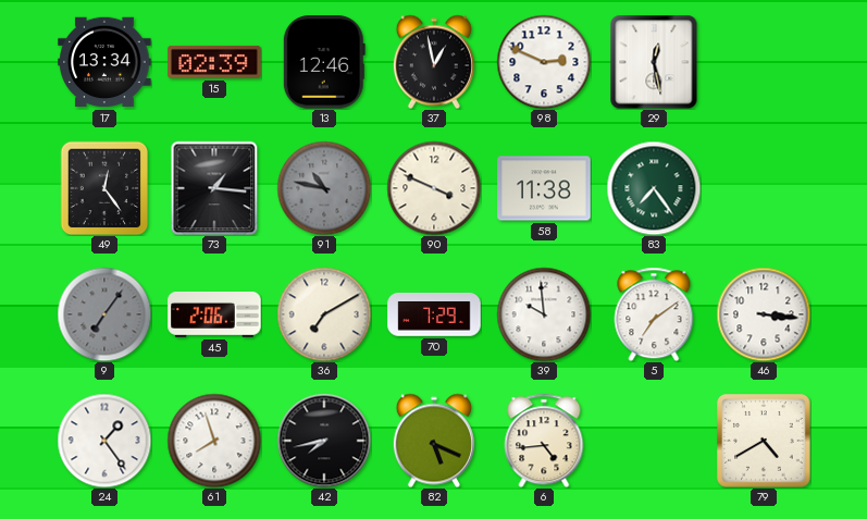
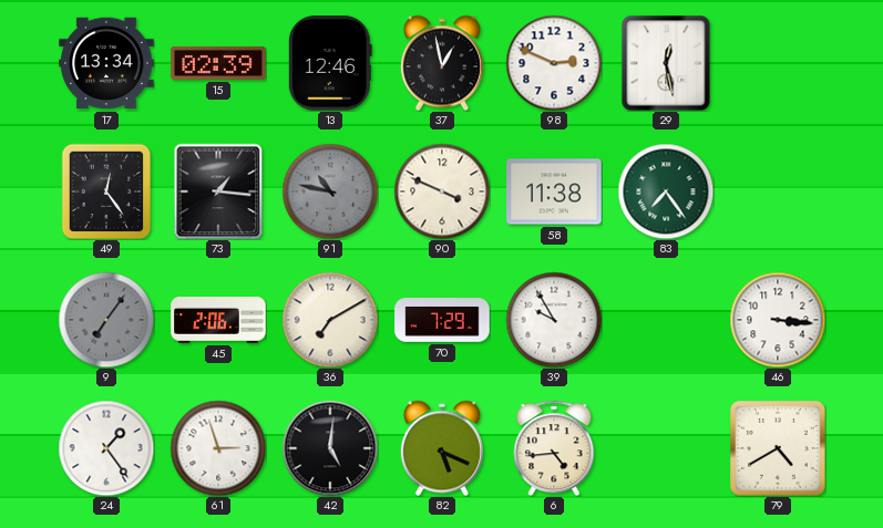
39: 9:59 -> 9:55 (554, 320)
5: 7:09 -> none (654, 314)
61: 7:57 -> 2:57 (218, 448)
42: 7:43 -> 5:01 (330, 448)
